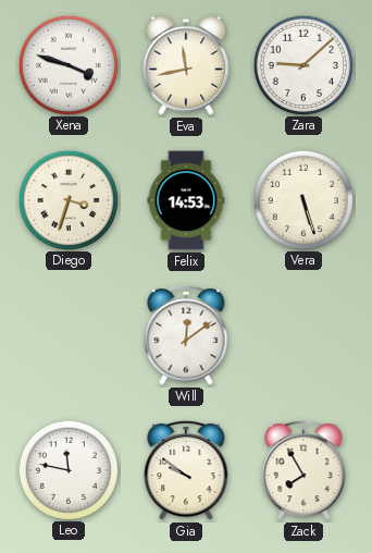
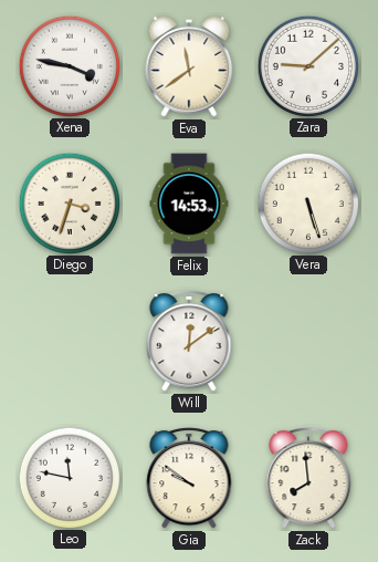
Xena: 3:48 -> 3:47 (69, 65)
Eva: 11:43 -> 11:39 (189, 66)
Zack: 7:55 -> 7:59 (308, 479)
